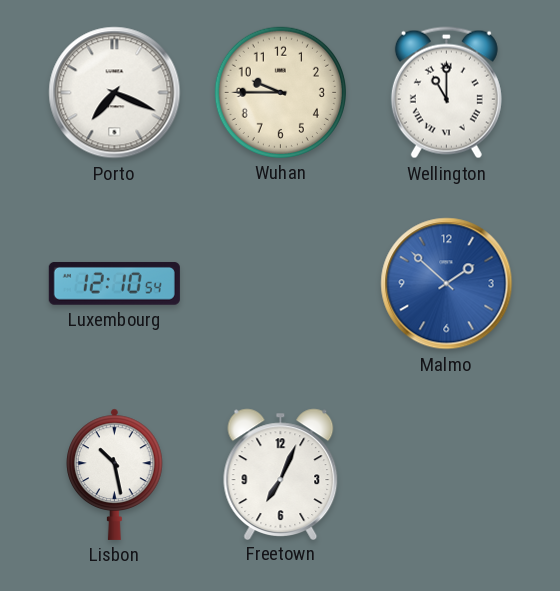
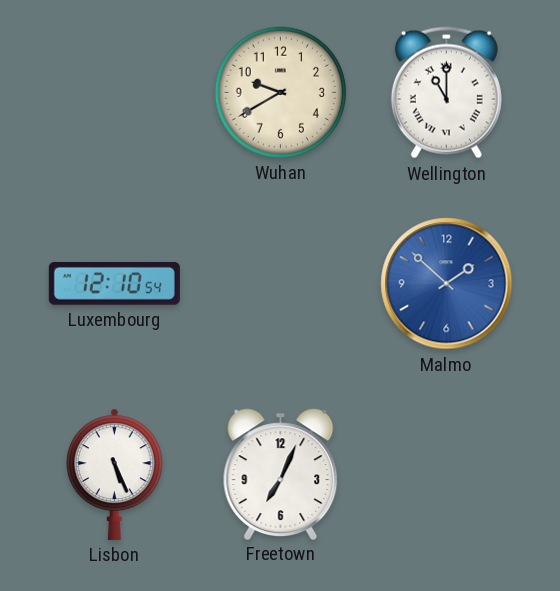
Porto: 7:19 -> none (115, 93)
Wuhan: 9:45 -> 9:40 (280, 92)
Lisbon: 10:28 -> 5:26 (115, 474)
